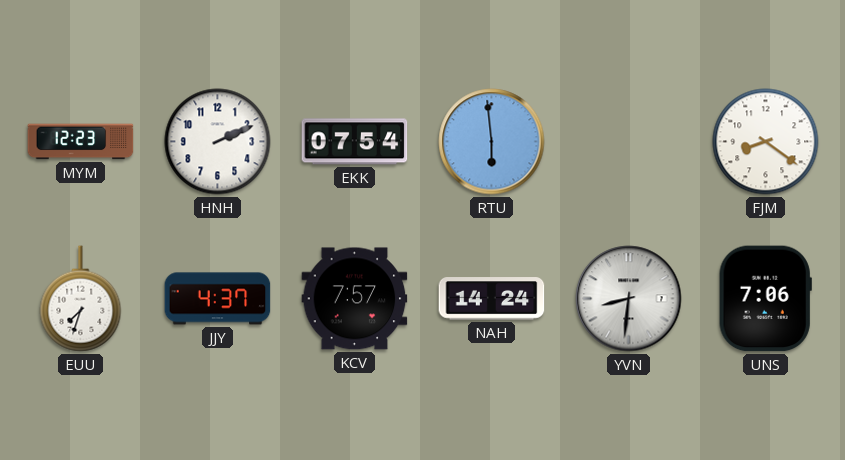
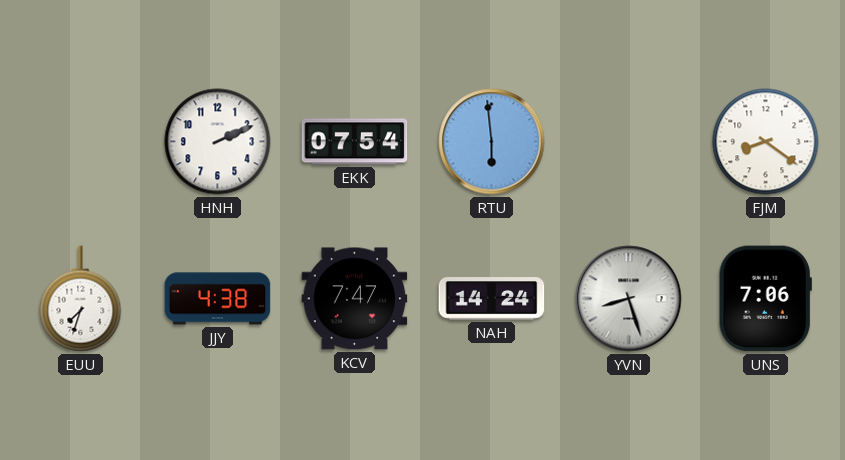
MYM: 12:23 -> none (81, 142)
JJY: 4:37 -> 4:38 (218, 299)
KCV: 7:57 -> 7:47 (355, 299)
YVN: 8:31 -> 8:27 (629, 299)
